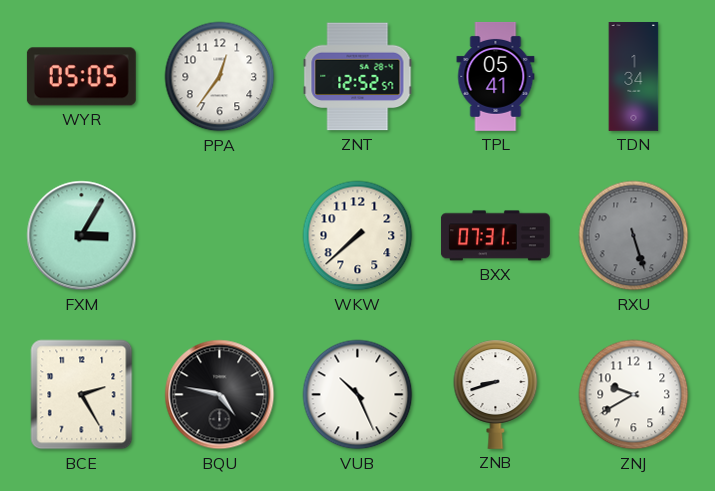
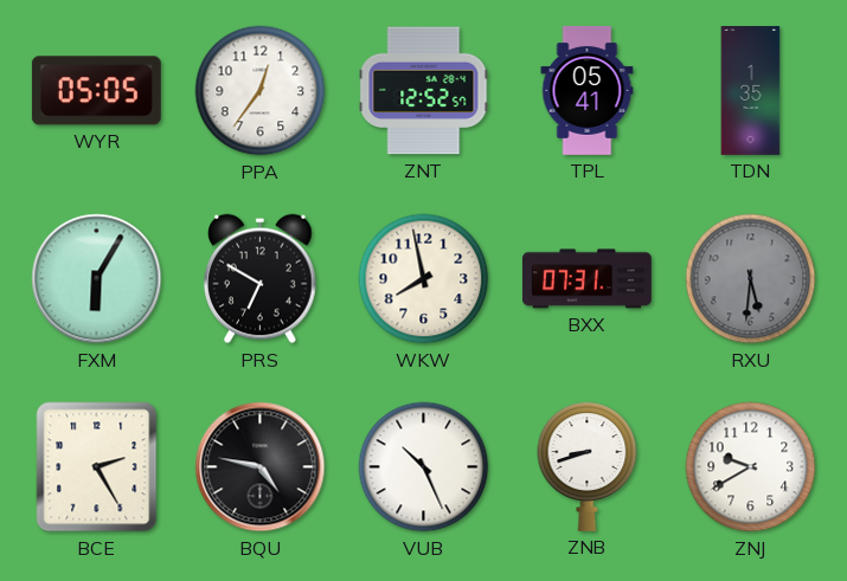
TDN: 1:34 -> 1:35 (751, 91)
FXM: 3:05 -> 6:05 (97, 279)
PRS: none -> 6:50 (261, 279)
WKW: 7:38 -> 7:58 (424, 279)
RXU: 5:27 -> 5:31 (751, 279)
